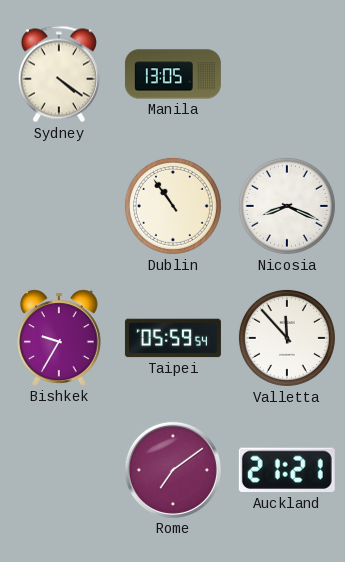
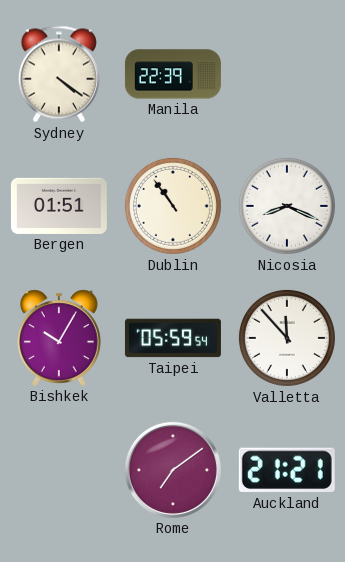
Manila: 13:05 -> 22:39 (173, 74)
Bergen: none -> 01:51 (59, 206)
Bishkek: 9:35 -> 10:05 (60, 338)
